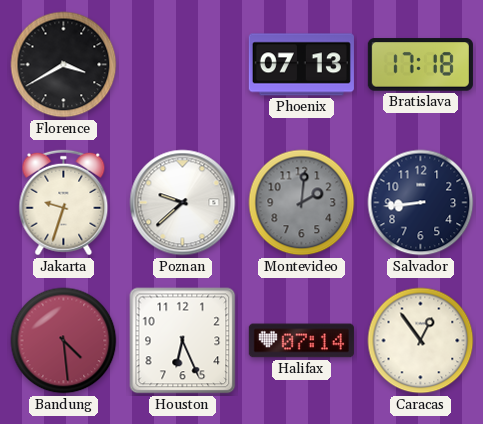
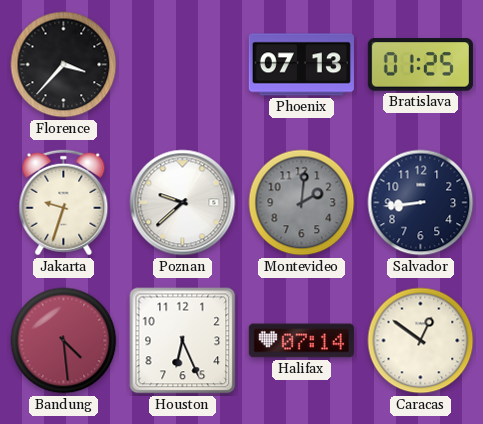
Florence: 3:40 -> 3:37 (64, 65)
Bratislava: 17:18 -> 01:25 (420, 65)
Caracas: 12:54 -> 12:51 (421, 341)
